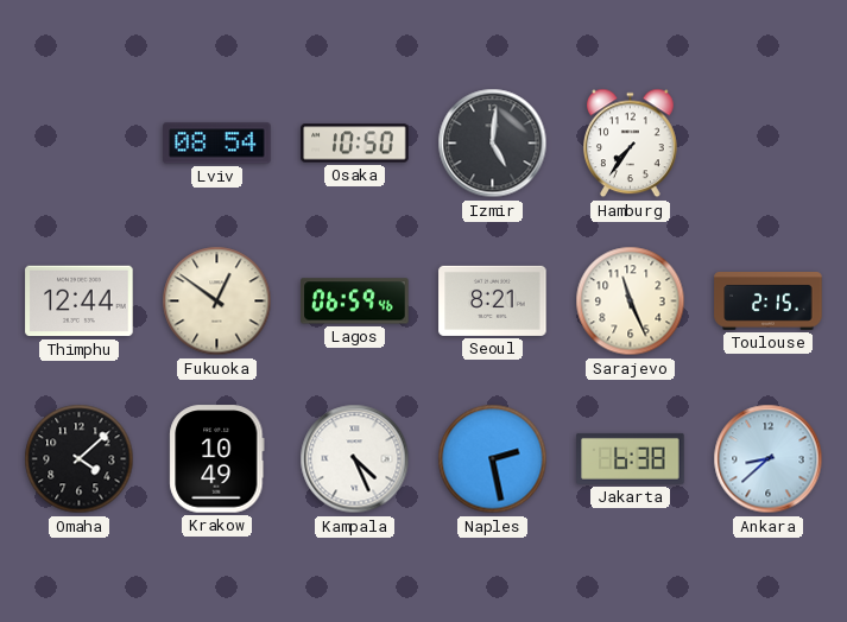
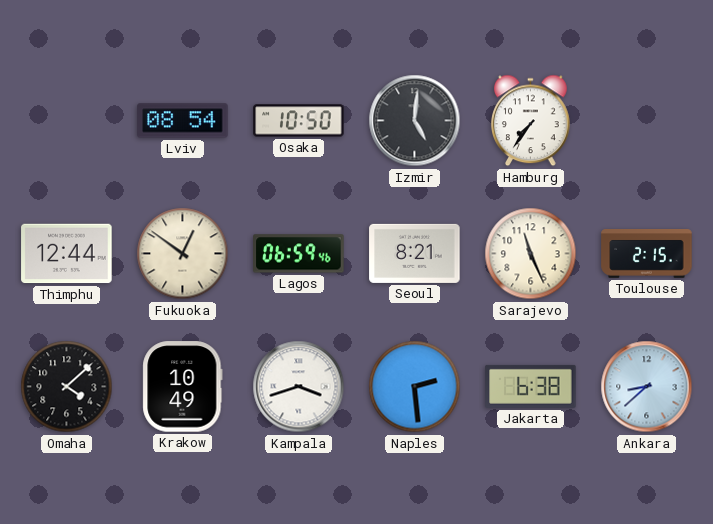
Kampala: 4:26 -> 3:42 (299, 387)
Naples: 2:28 -> 2:29 (415, 387)
